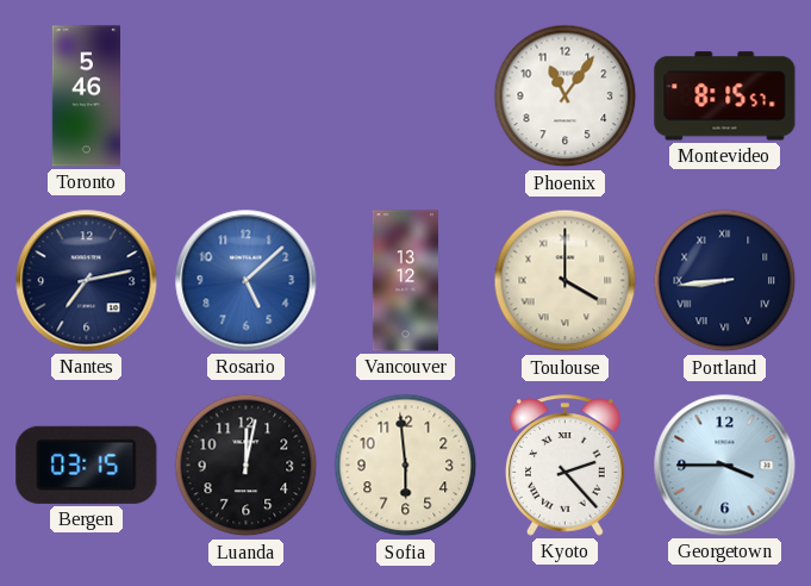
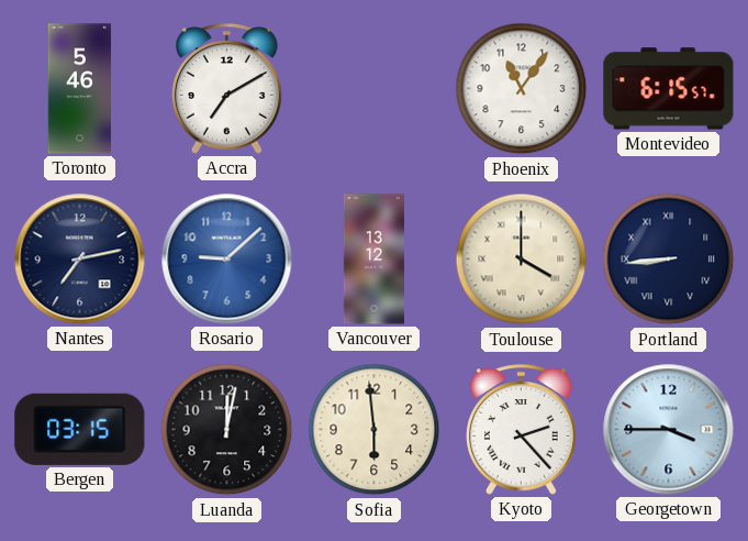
Accra: none -> 7:10 (227, 89)
Montevideo: 8:15 -> 6:15 (669, 89)
Rosario: 5:08 -> 9:08 (227, 260)
